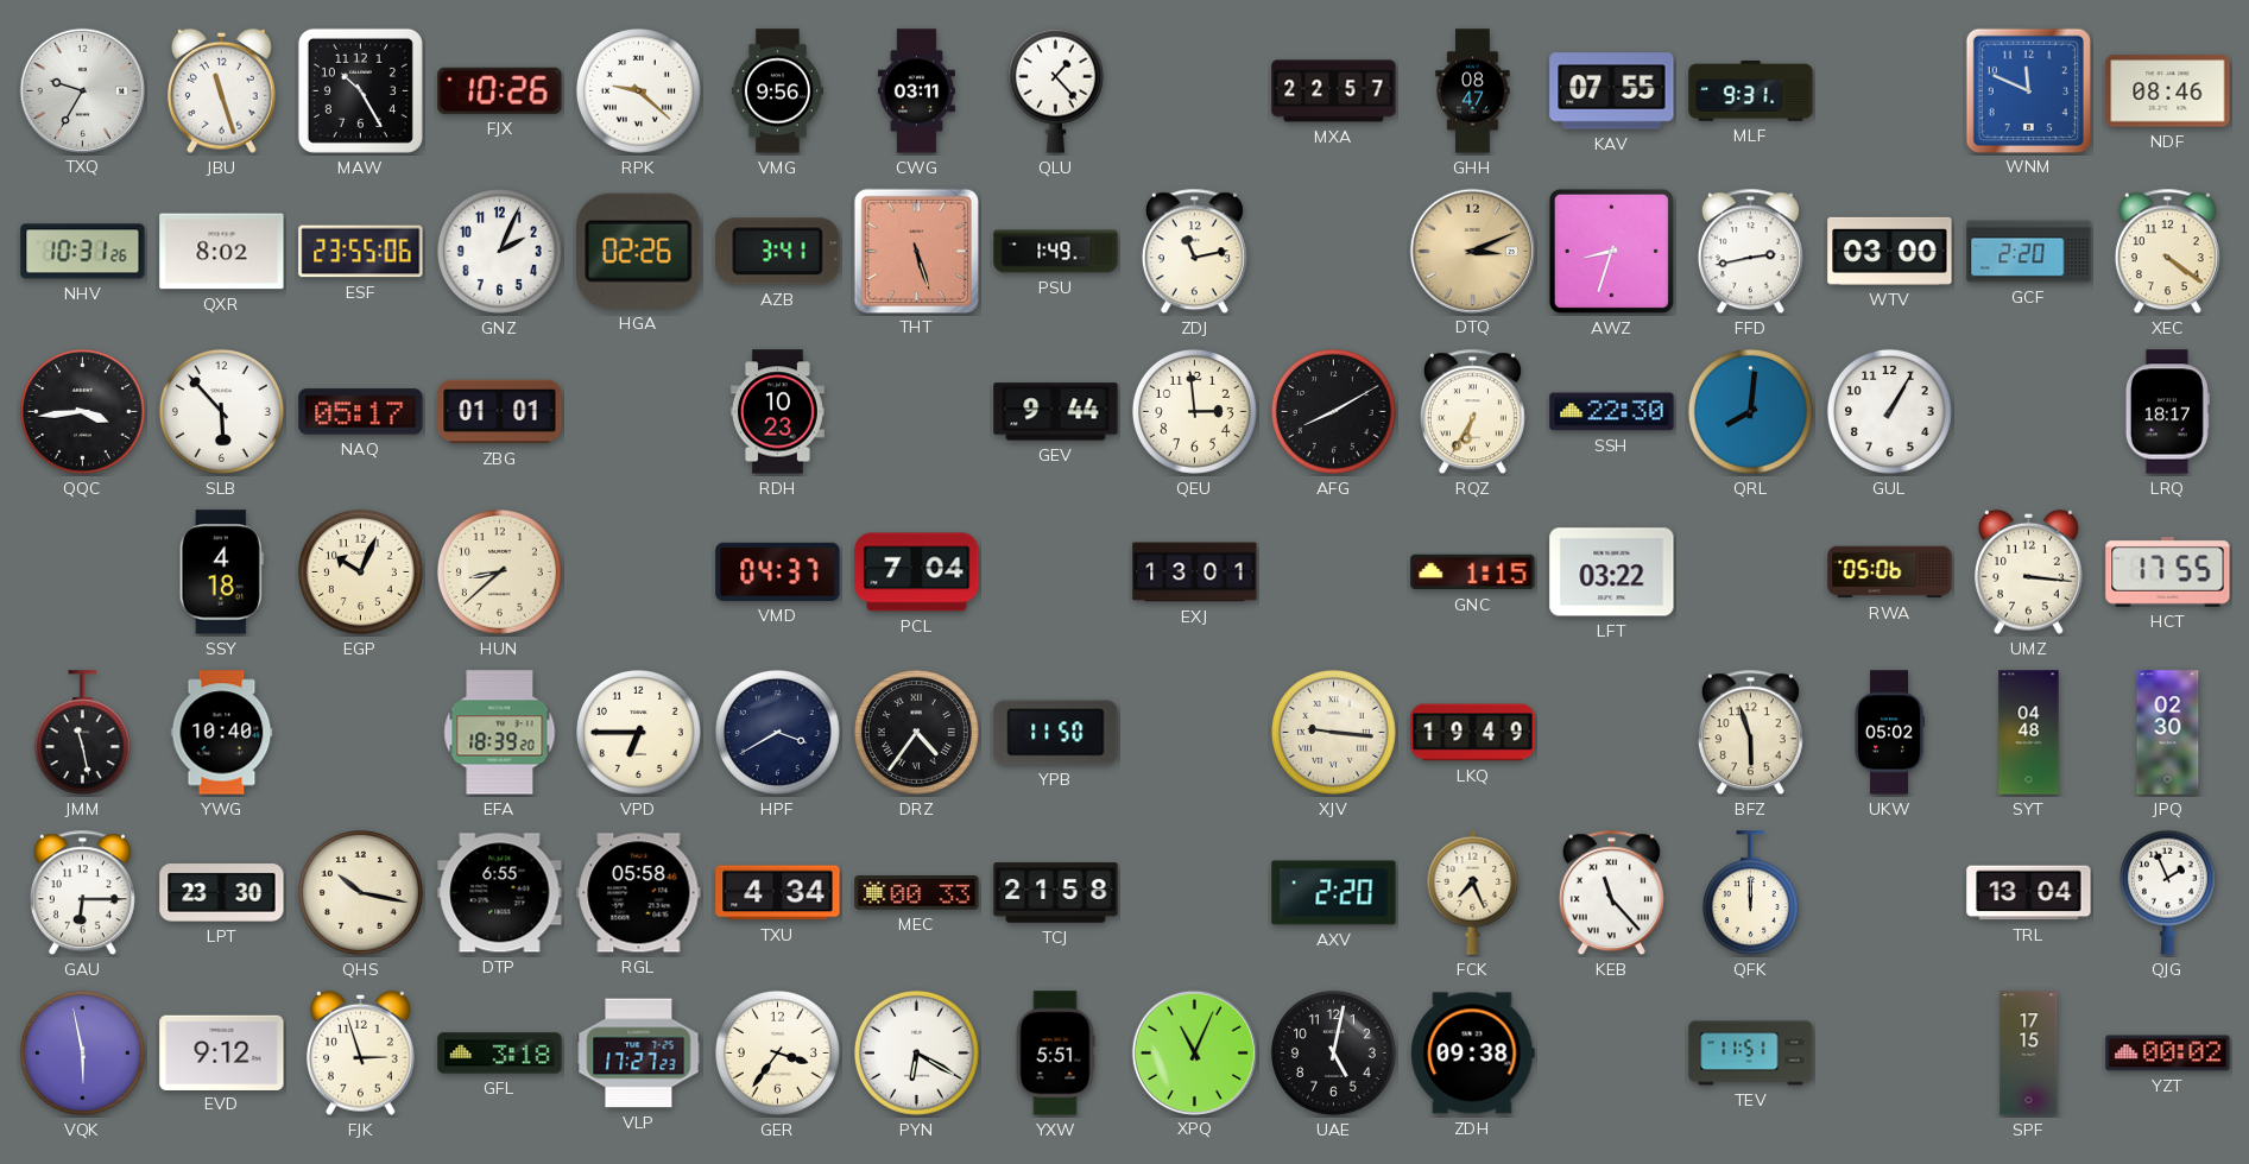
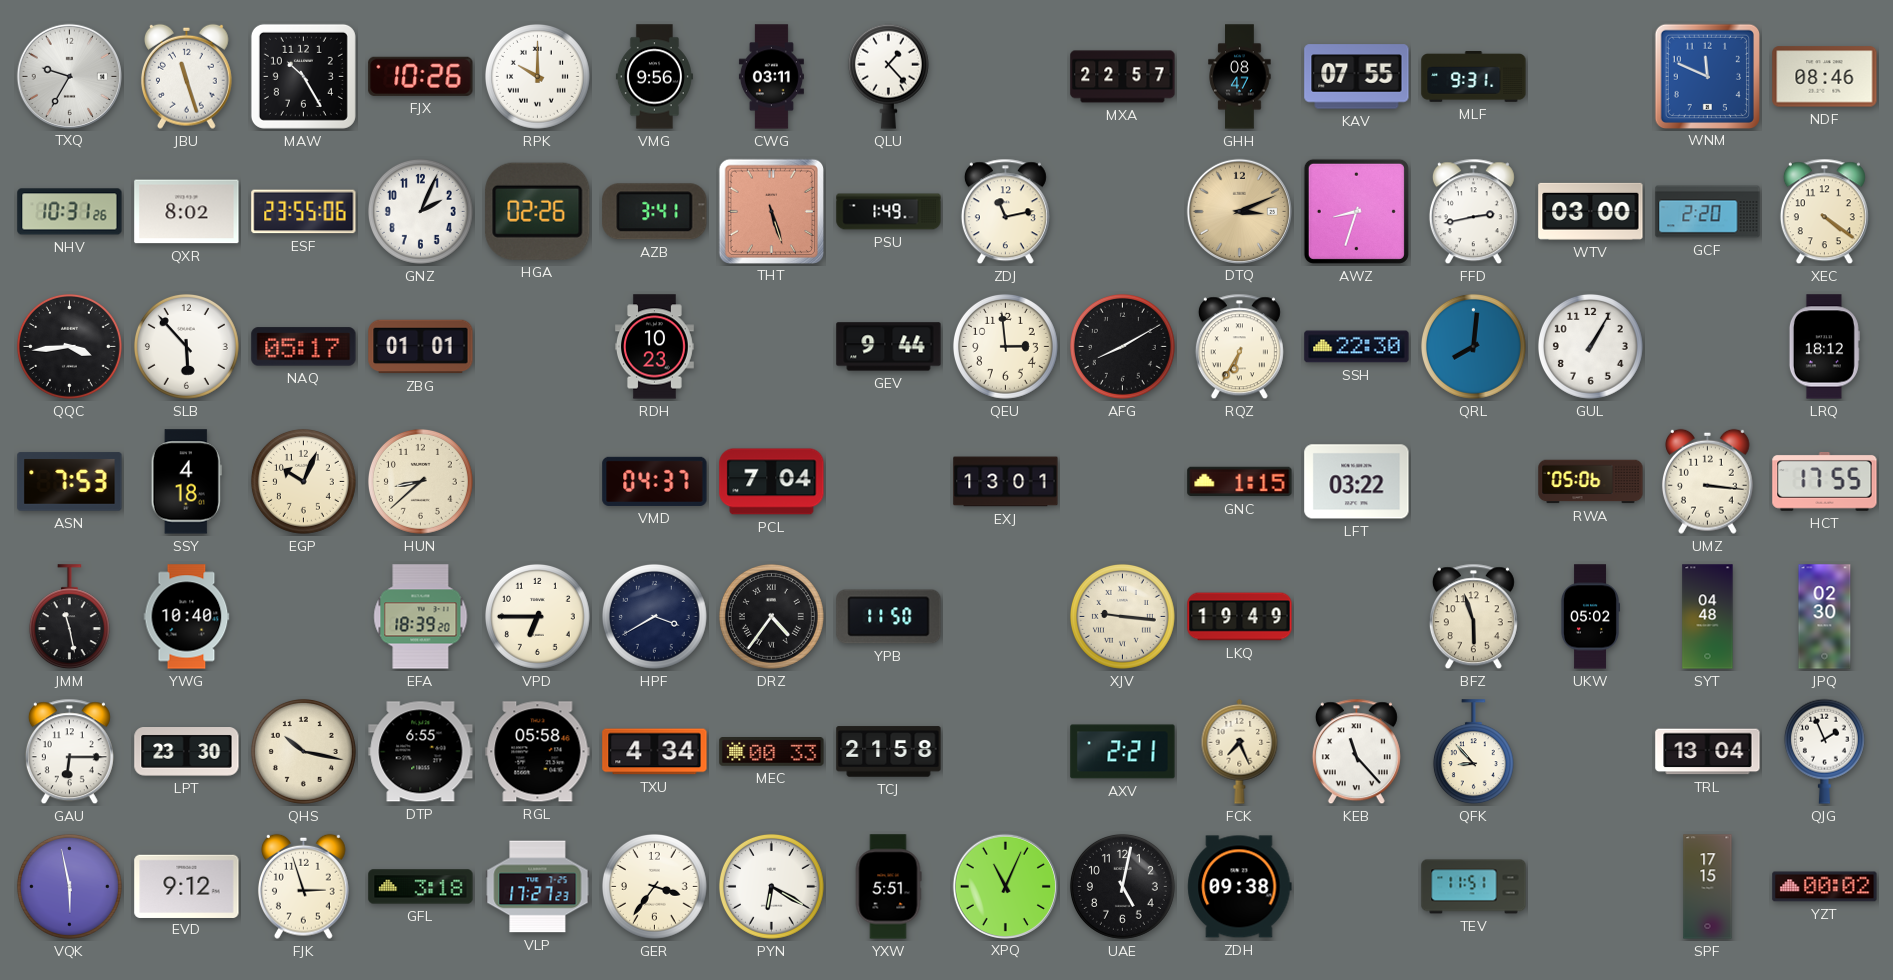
RPK: 9:22 -> 10:00 (537, 76)
LRQ: 18:17 -> 18:12 (1824, 347)
ASN: none -> 7:53 (70, 482)
AXV: 2:20 -> 2:21 (1123, 752)
QFK: 12:00 -> 8:53 (1473, 752)
